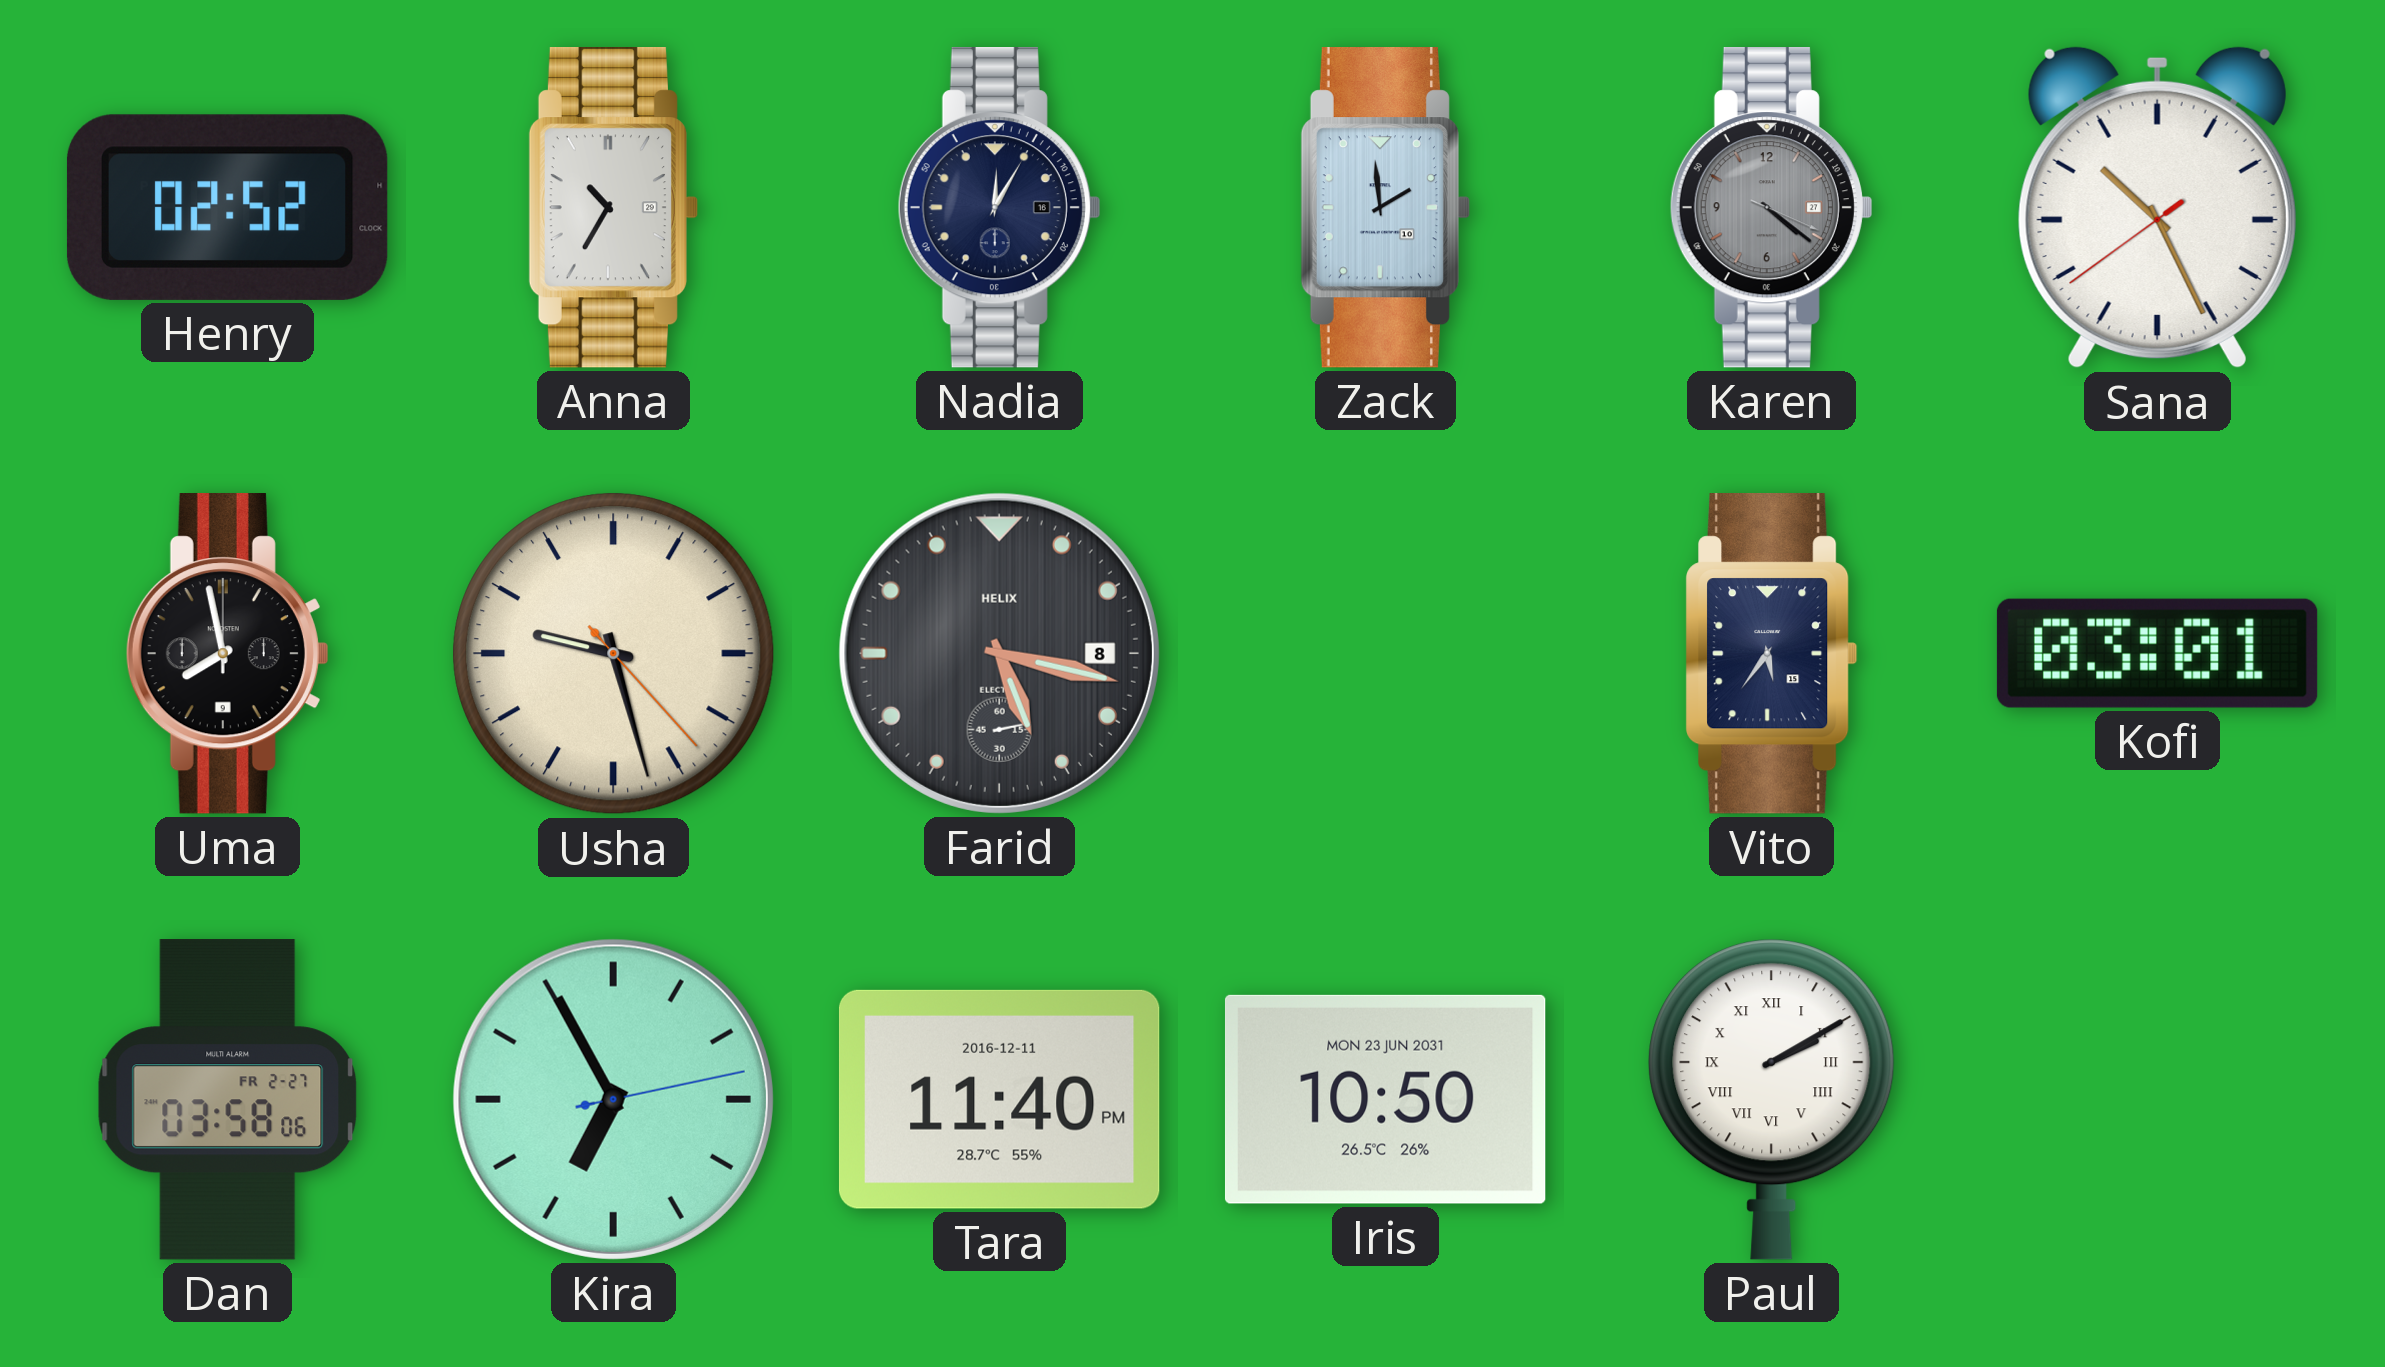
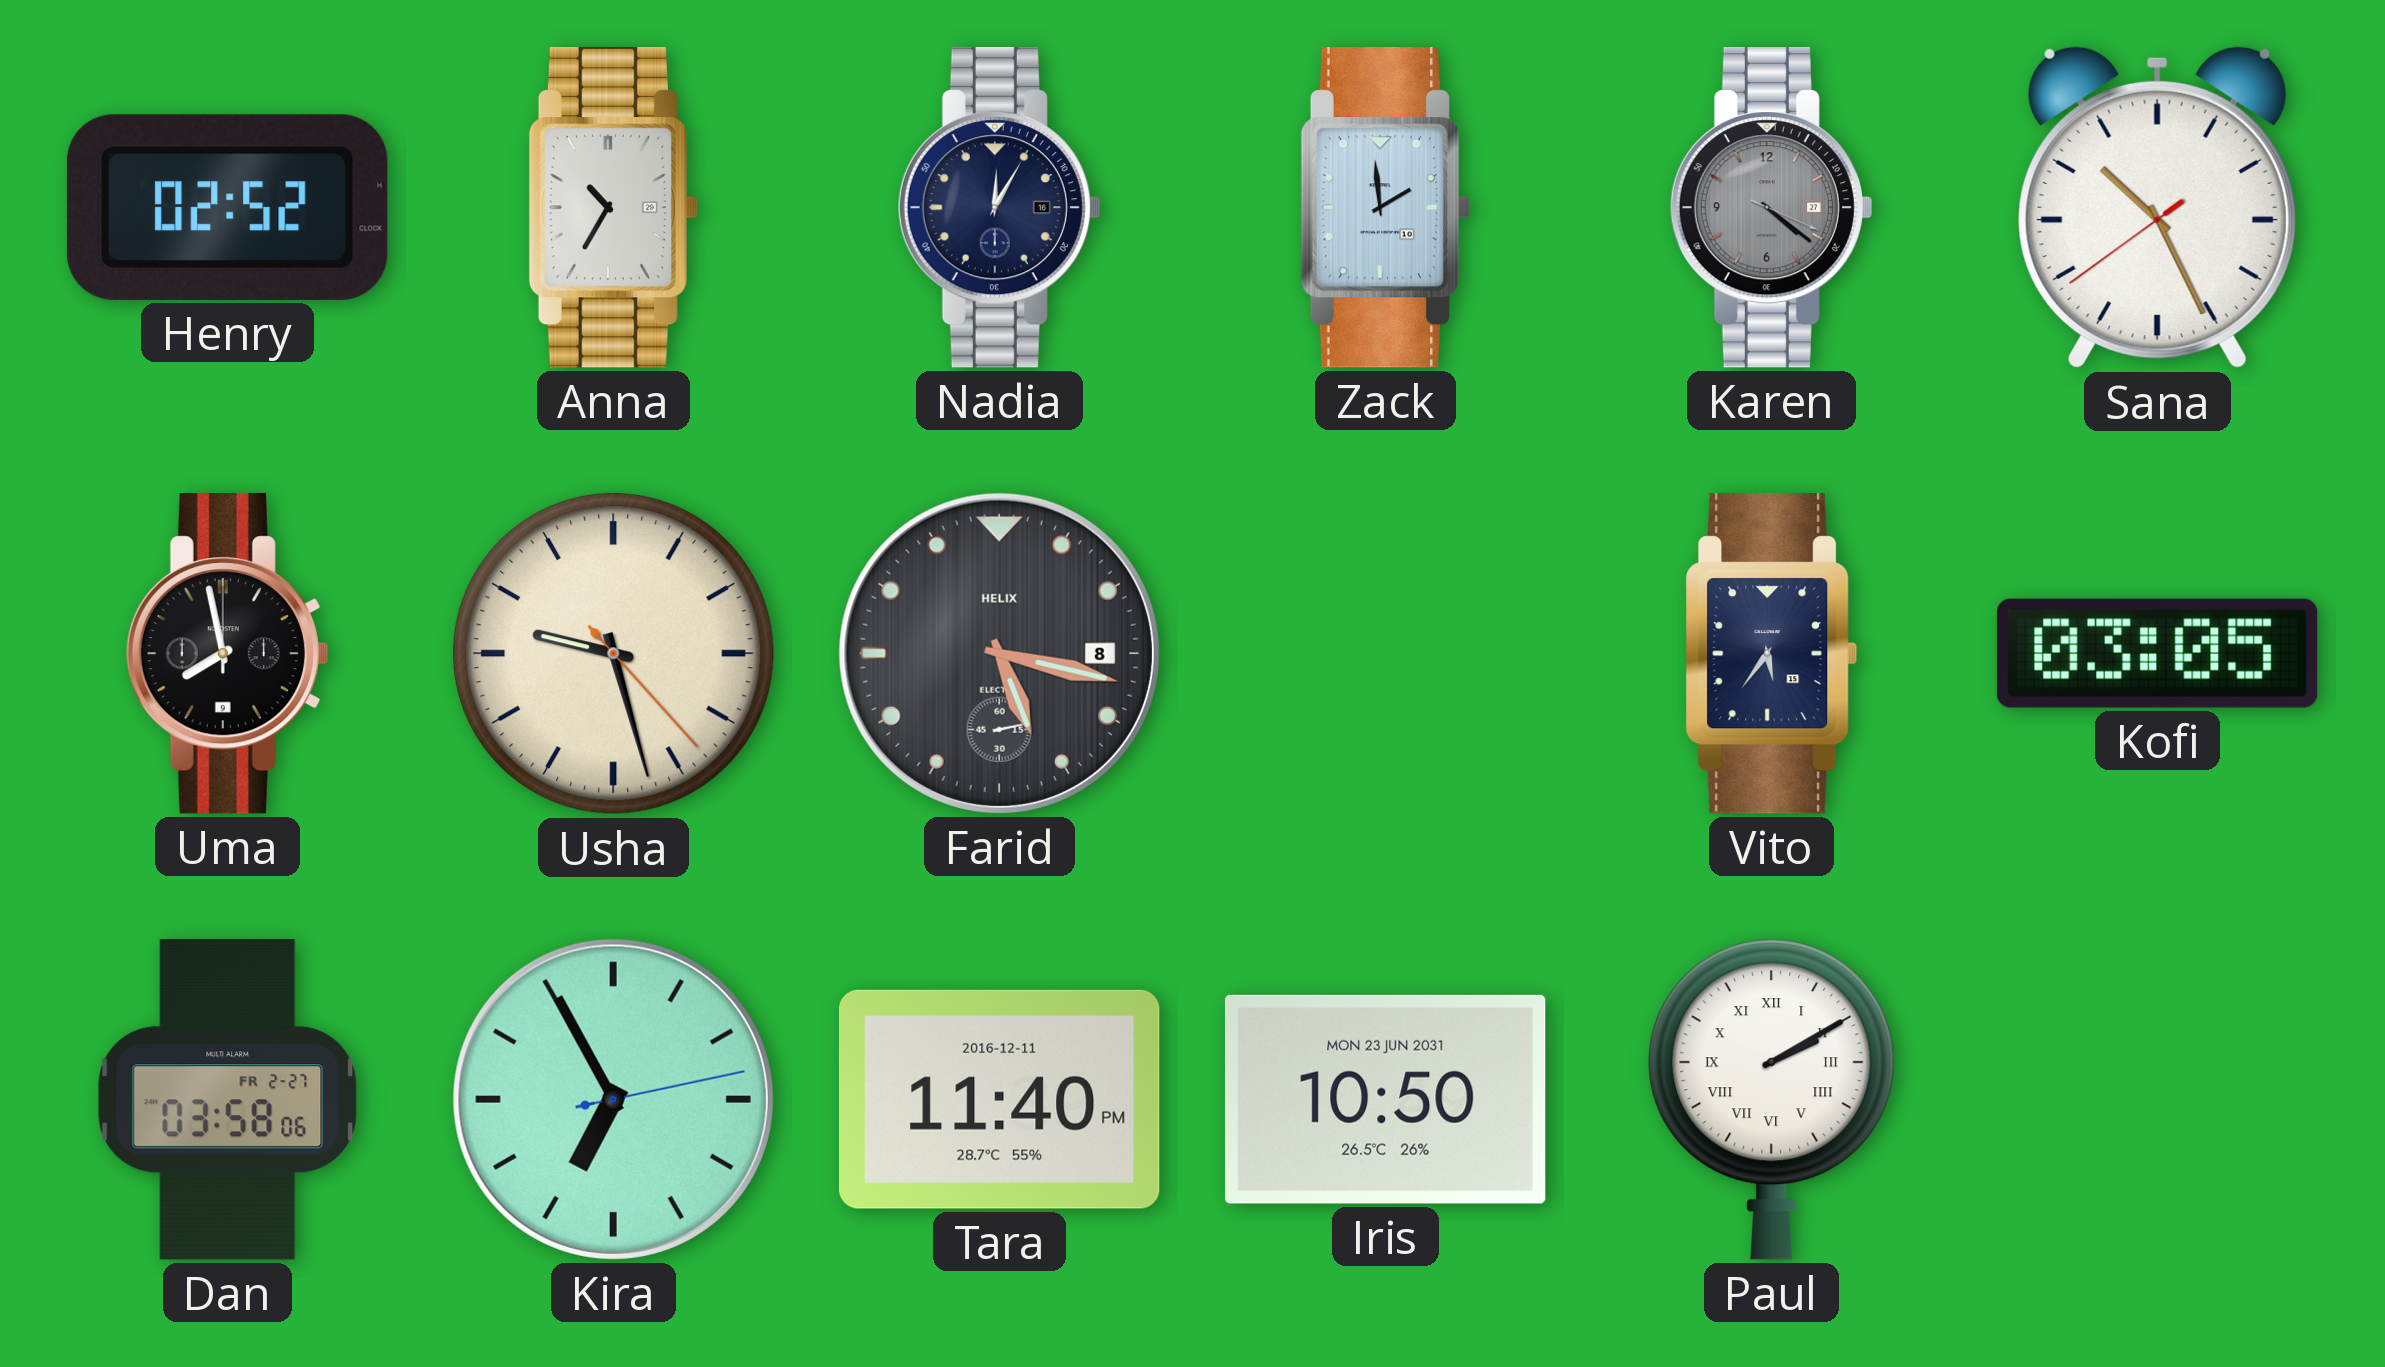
Kofi: 03:01 -> 03:05 (2157, 653)
